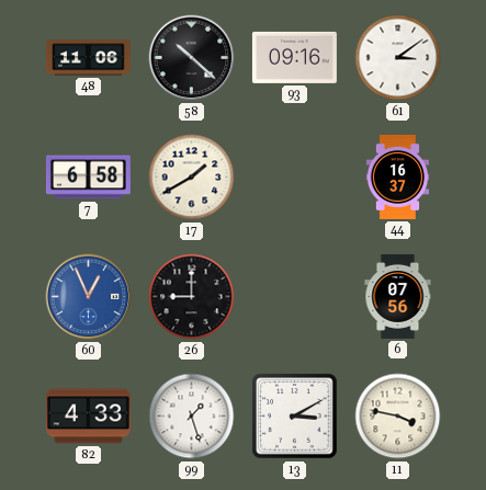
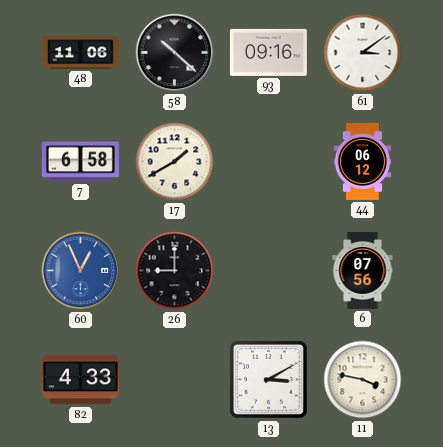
44: 16:37 -> 06:12 (363, 161)
99: 1:27 -> none (192, 417)
